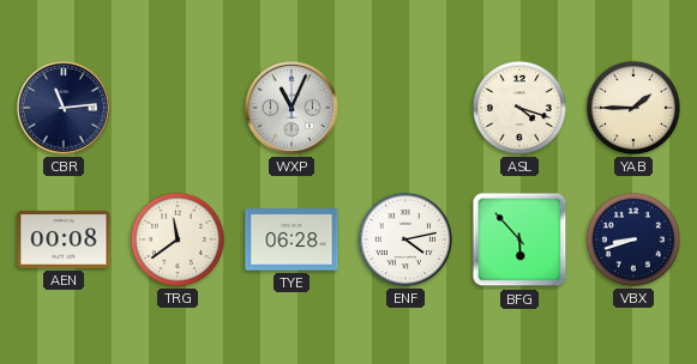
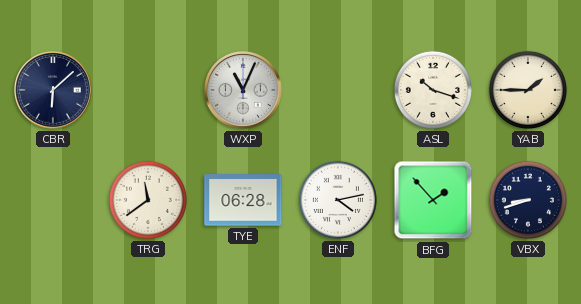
CBR: 11:14 -> 6:08 (54, 91)
ASL: 4:18 -> 10:18 (433, 90)
AEN: 00:08 -> none (64, 239)
BFG: 5:53 -> 1:53 (433, 200)
